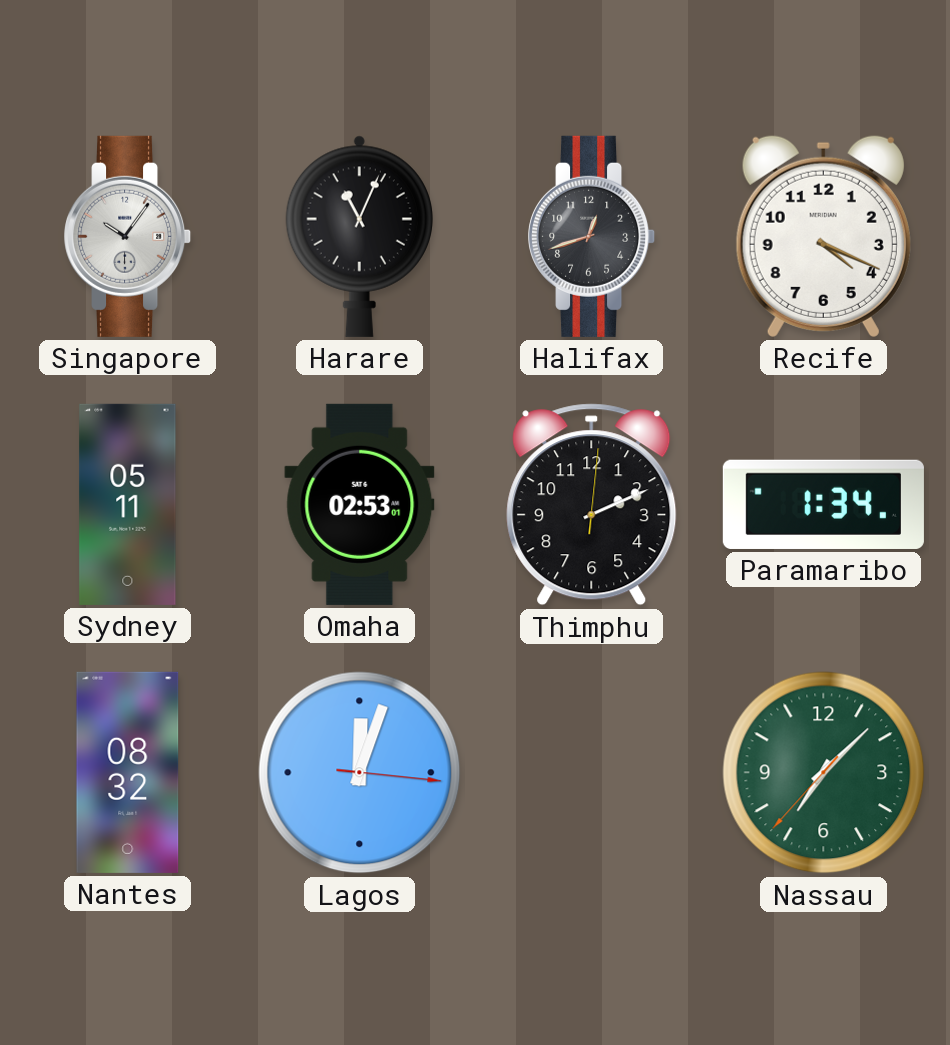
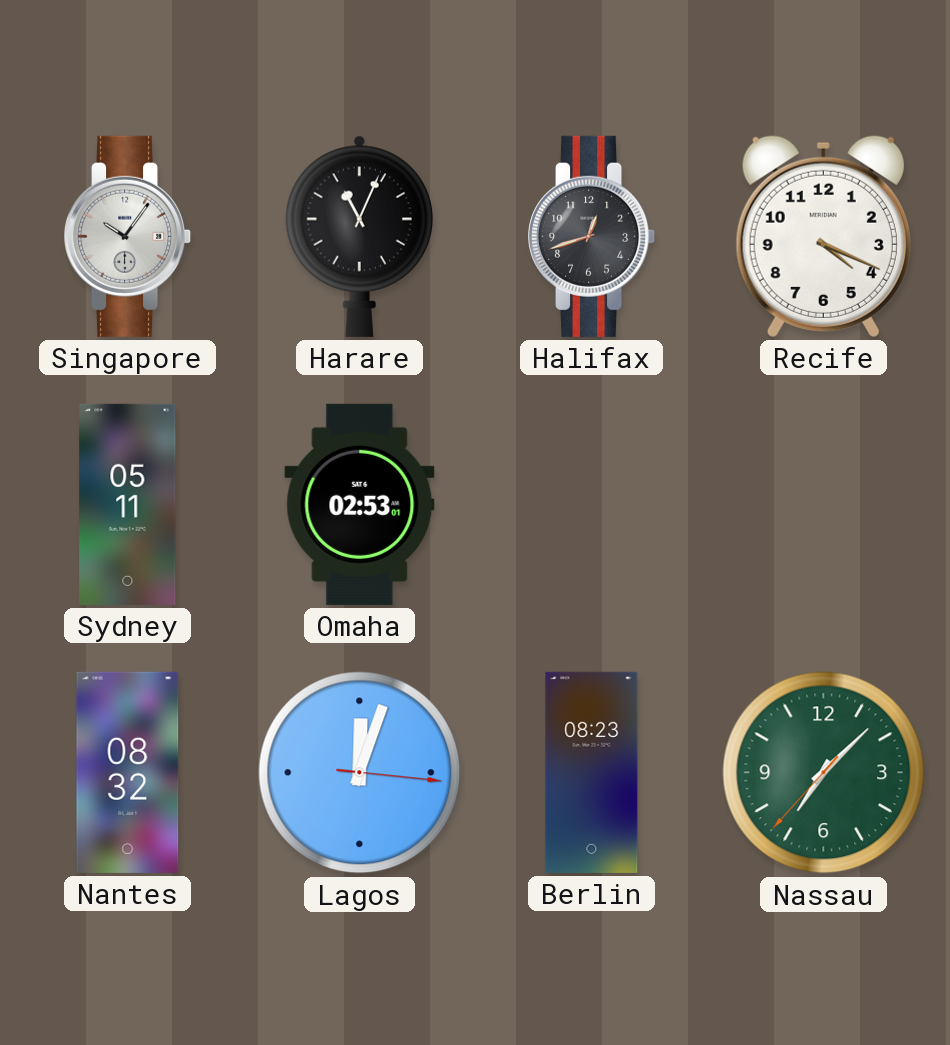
Thimphu: 2:11 -> none (592, 505)
Paramaribo: 1:34 -> none (823, 504)
Berlin: none -> 08:23 (592, 772)
